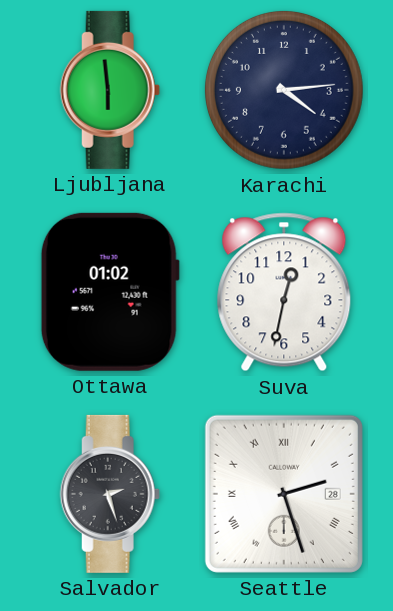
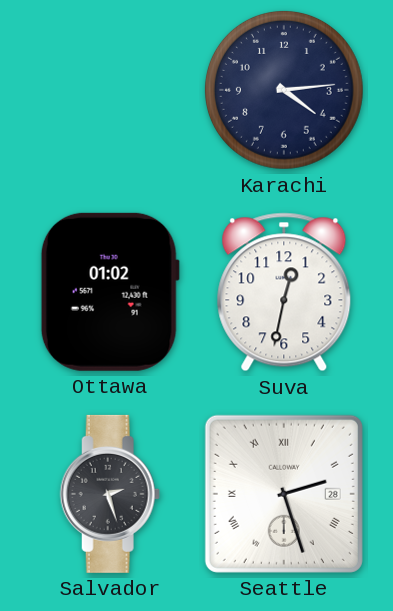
Ljubljana: 5:59 -> none (110, 90)
